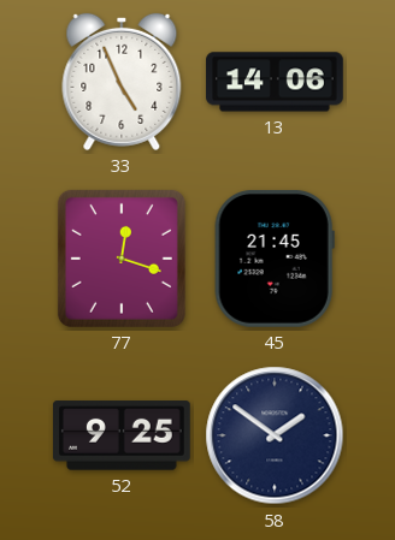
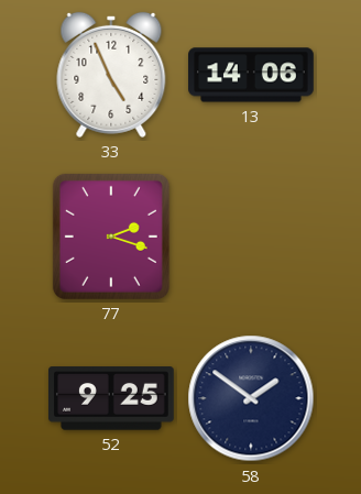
77: 12:18 -> 2:18 (111, 237)
45: 21:45 -> none (275, 260)
